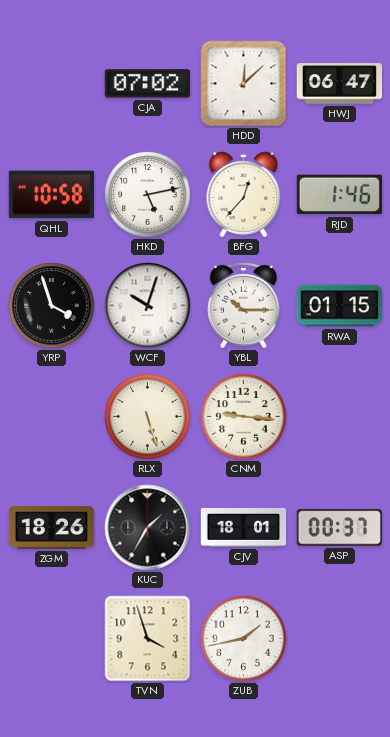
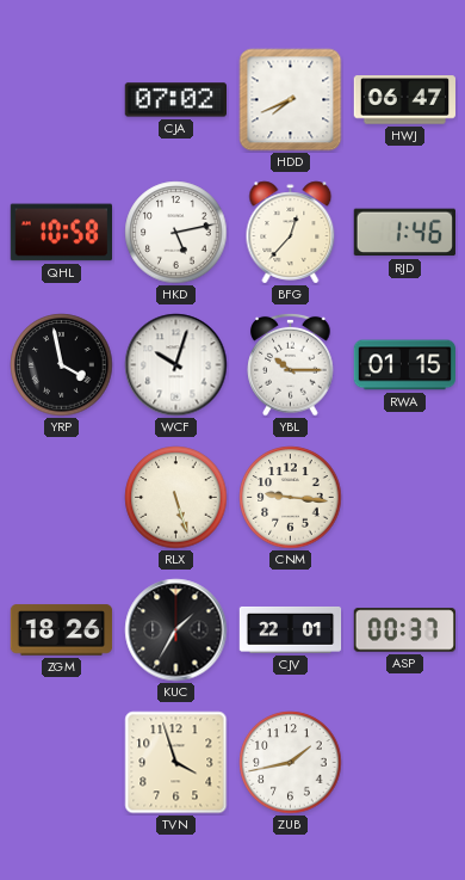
HDD: 12:08 -> 7:41 (291, 100)
YRP: 3:57 -> 3:58 (62, 365)
CJV: 18:01 -> 22:01 (291, 629)
